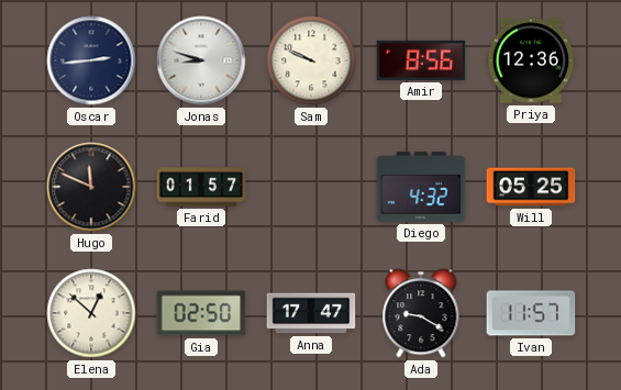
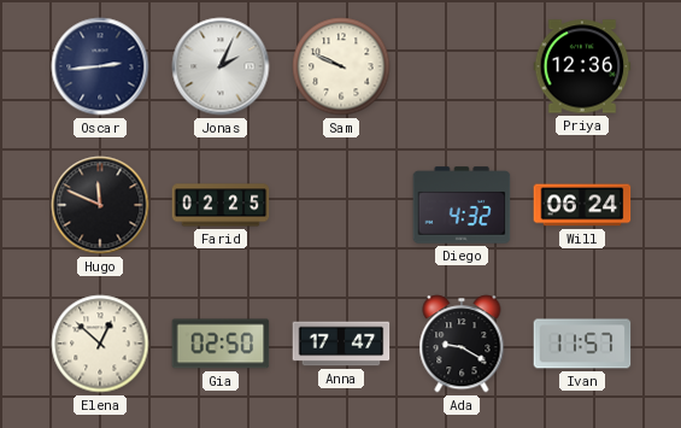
Jonas: 8:48 -> 2:04 (221, 66)
Amir: 8:56 -> none (421, 60)
Farid: 01:57 -> 02:25 (221, 205)
Will: 05:25 -> 06:24 (582, 205)
